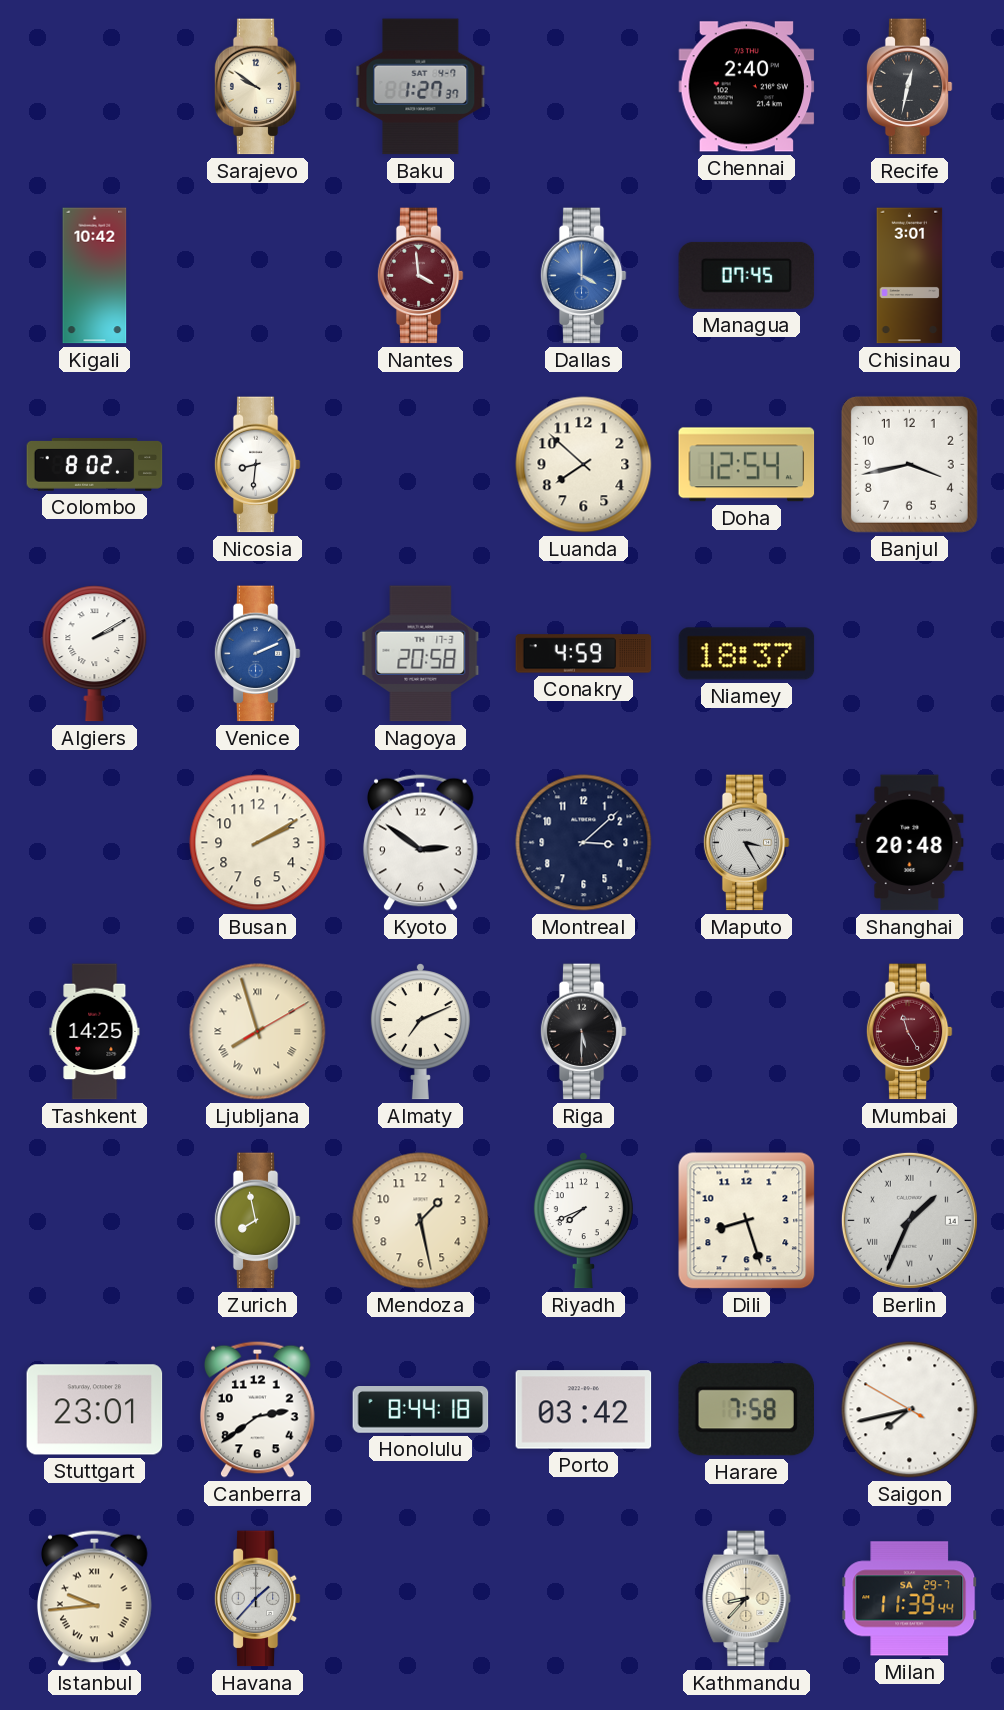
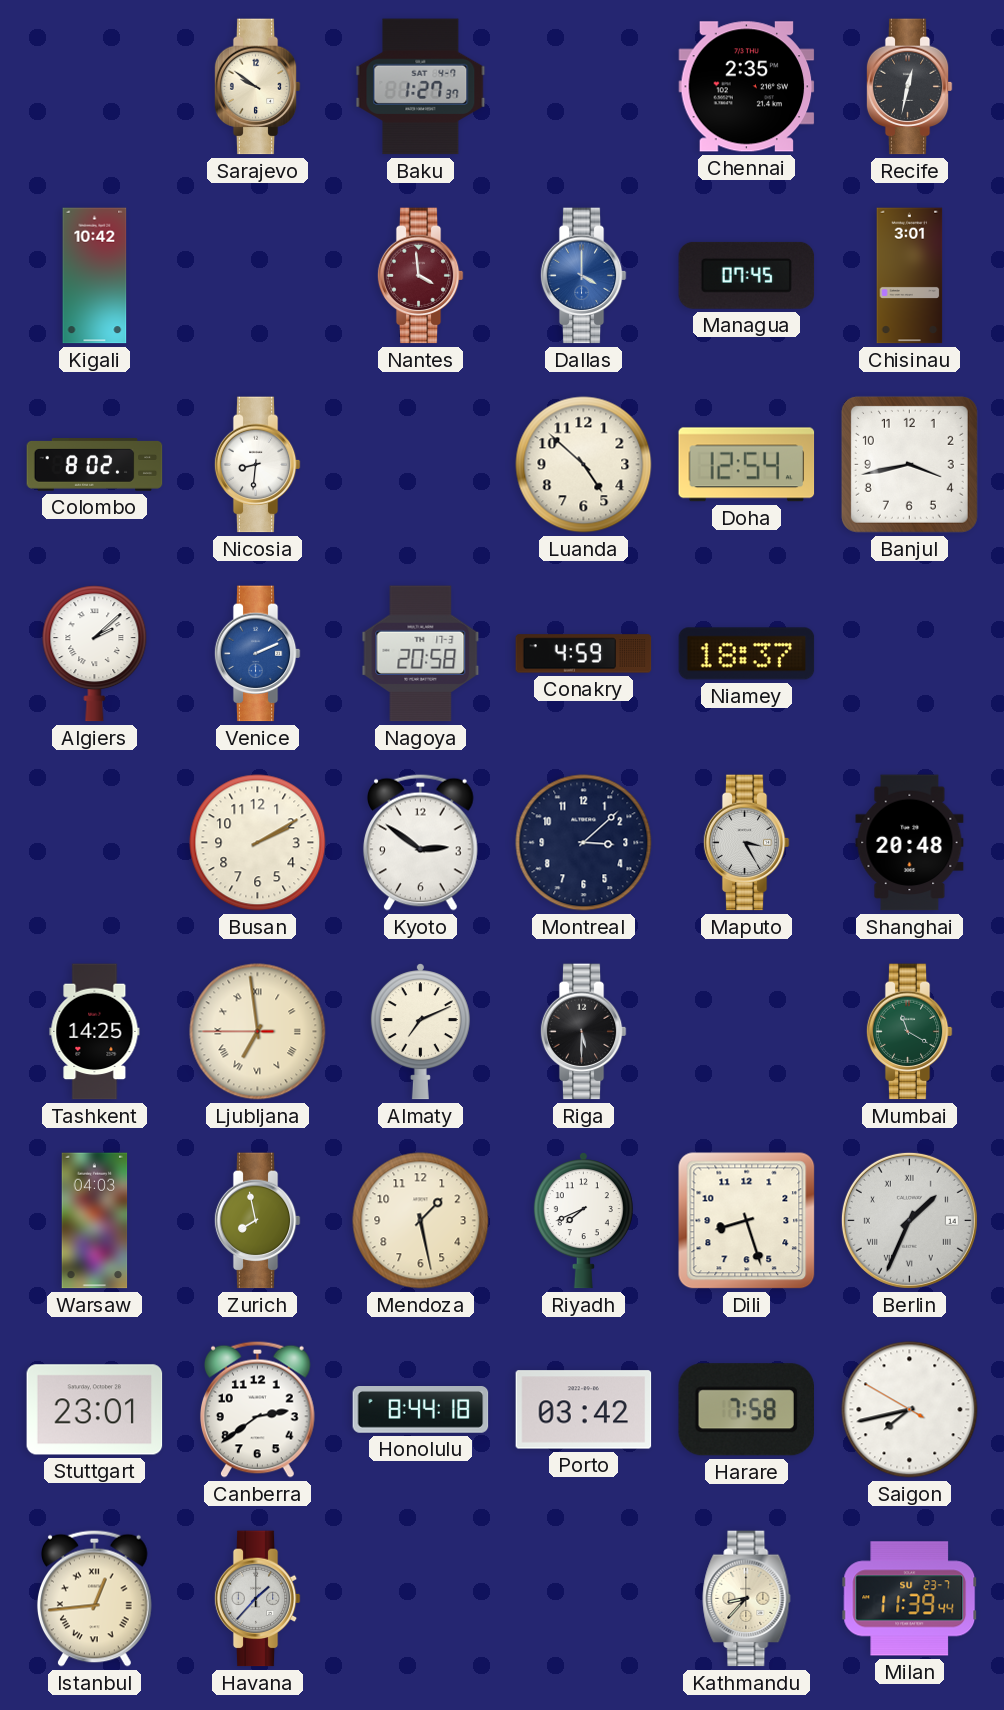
Chennai: 2:40 -> 2:35 (747, 87)
Luanda: 7:52 -> 4:52 (584, 465)
Algiers: 2:10 -> 2:08 (95, 654)
Ljubljana: 7:57 -> 6:58 (258, 1032)
Mumbai: 11:25 -> 11:20 (909, 1032)
Mumbai dial: burgundy -> green (909, 1032)
Warsaw: none -> 04:03 (95, 1221)
Istanbul: 9:44 -> 12:44 (95, 1598)
Milan date: SA 29-7 -> SU 23-7 (910, 1599)
